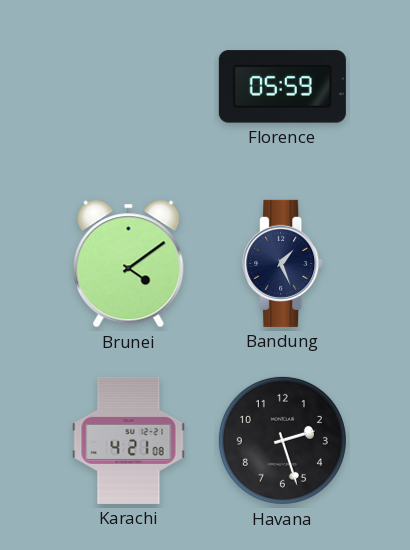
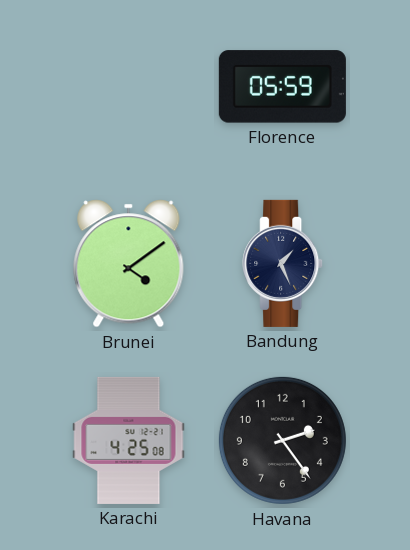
Karachi: 4:21 -> 4:25 (129, 440)
Havana: 2:27 -> 2:24 (282, 440)
